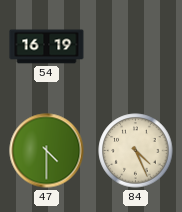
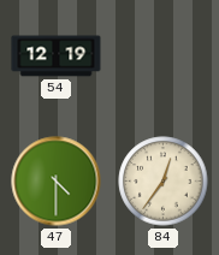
54: 16:19 -> 12:19 (57, 57)
84: 4:26 -> 12:36 (164, 182)
